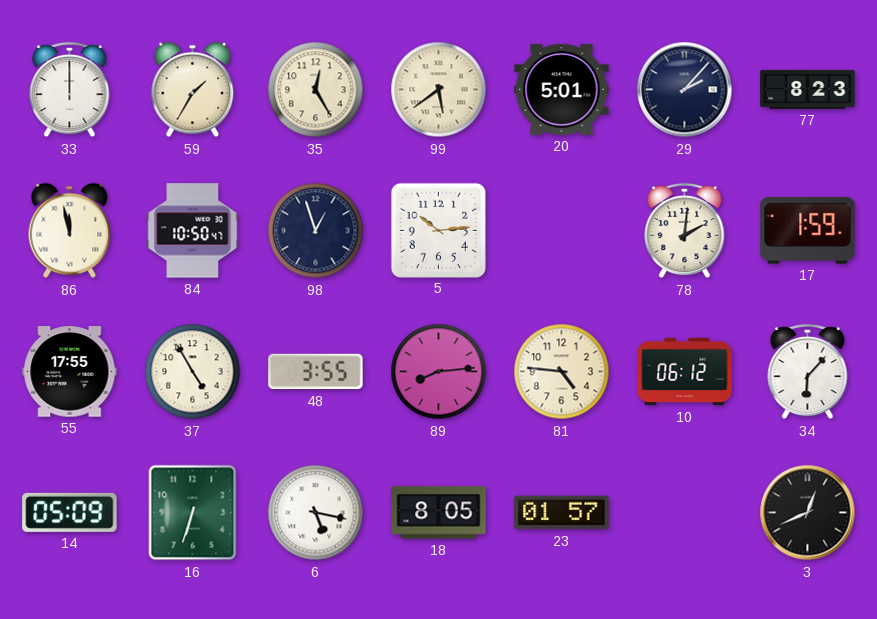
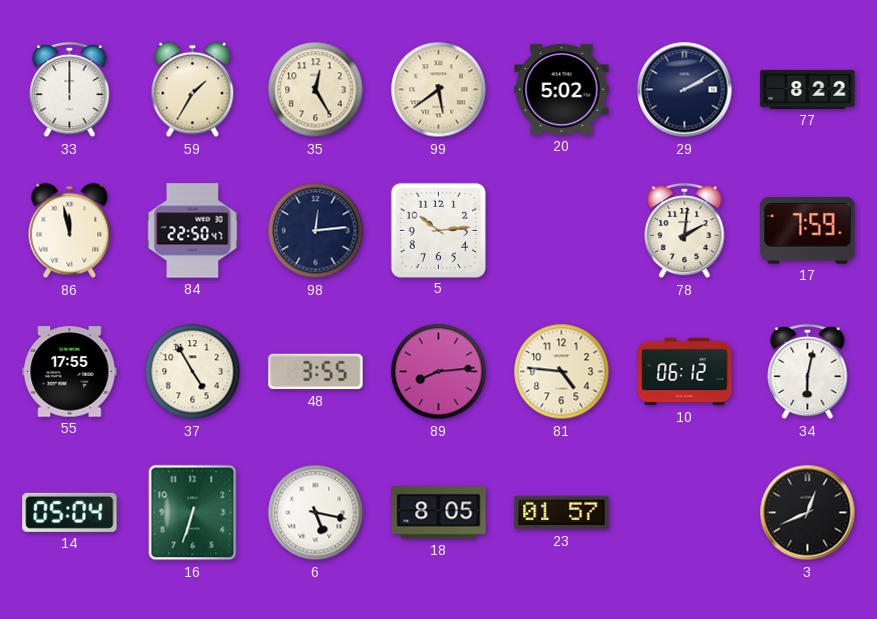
20: 5:01 -> 5:02 (562, 89)
29: 2:07 -> 2:10 (685, 90)
77: 8:23 -> 8:22 (808, 89)
84: 10:50 -> 22:50 (193, 231)
98: 12:57 -> 12:14 (316, 231)
17: 1:59 -> 7:59 (808, 231)
34: 6:07 -> 6:02 (808, 372)
14: 05:09 -> 05:04 (70, 512)
